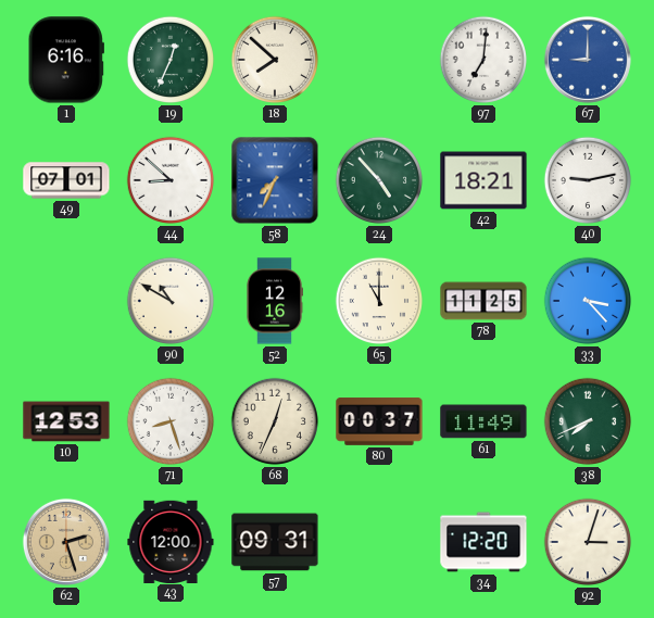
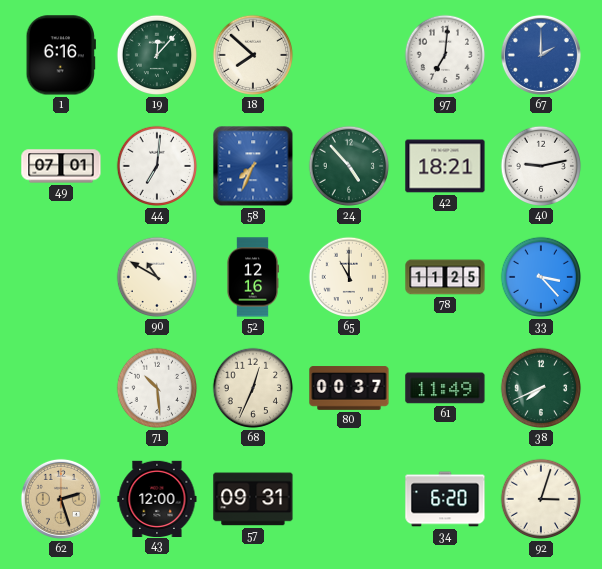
19: 12:34 -> 12:07 (157, 55)
67: 9:00 -> 2:00 (541, 55)
44: 8:52 -> 7:01 (157, 166)
10: 12:53 -> none (66, 421)
71: 8:27 -> 10:29 (157, 388)
34: 12:20 -> 6:20 (445, 499)
